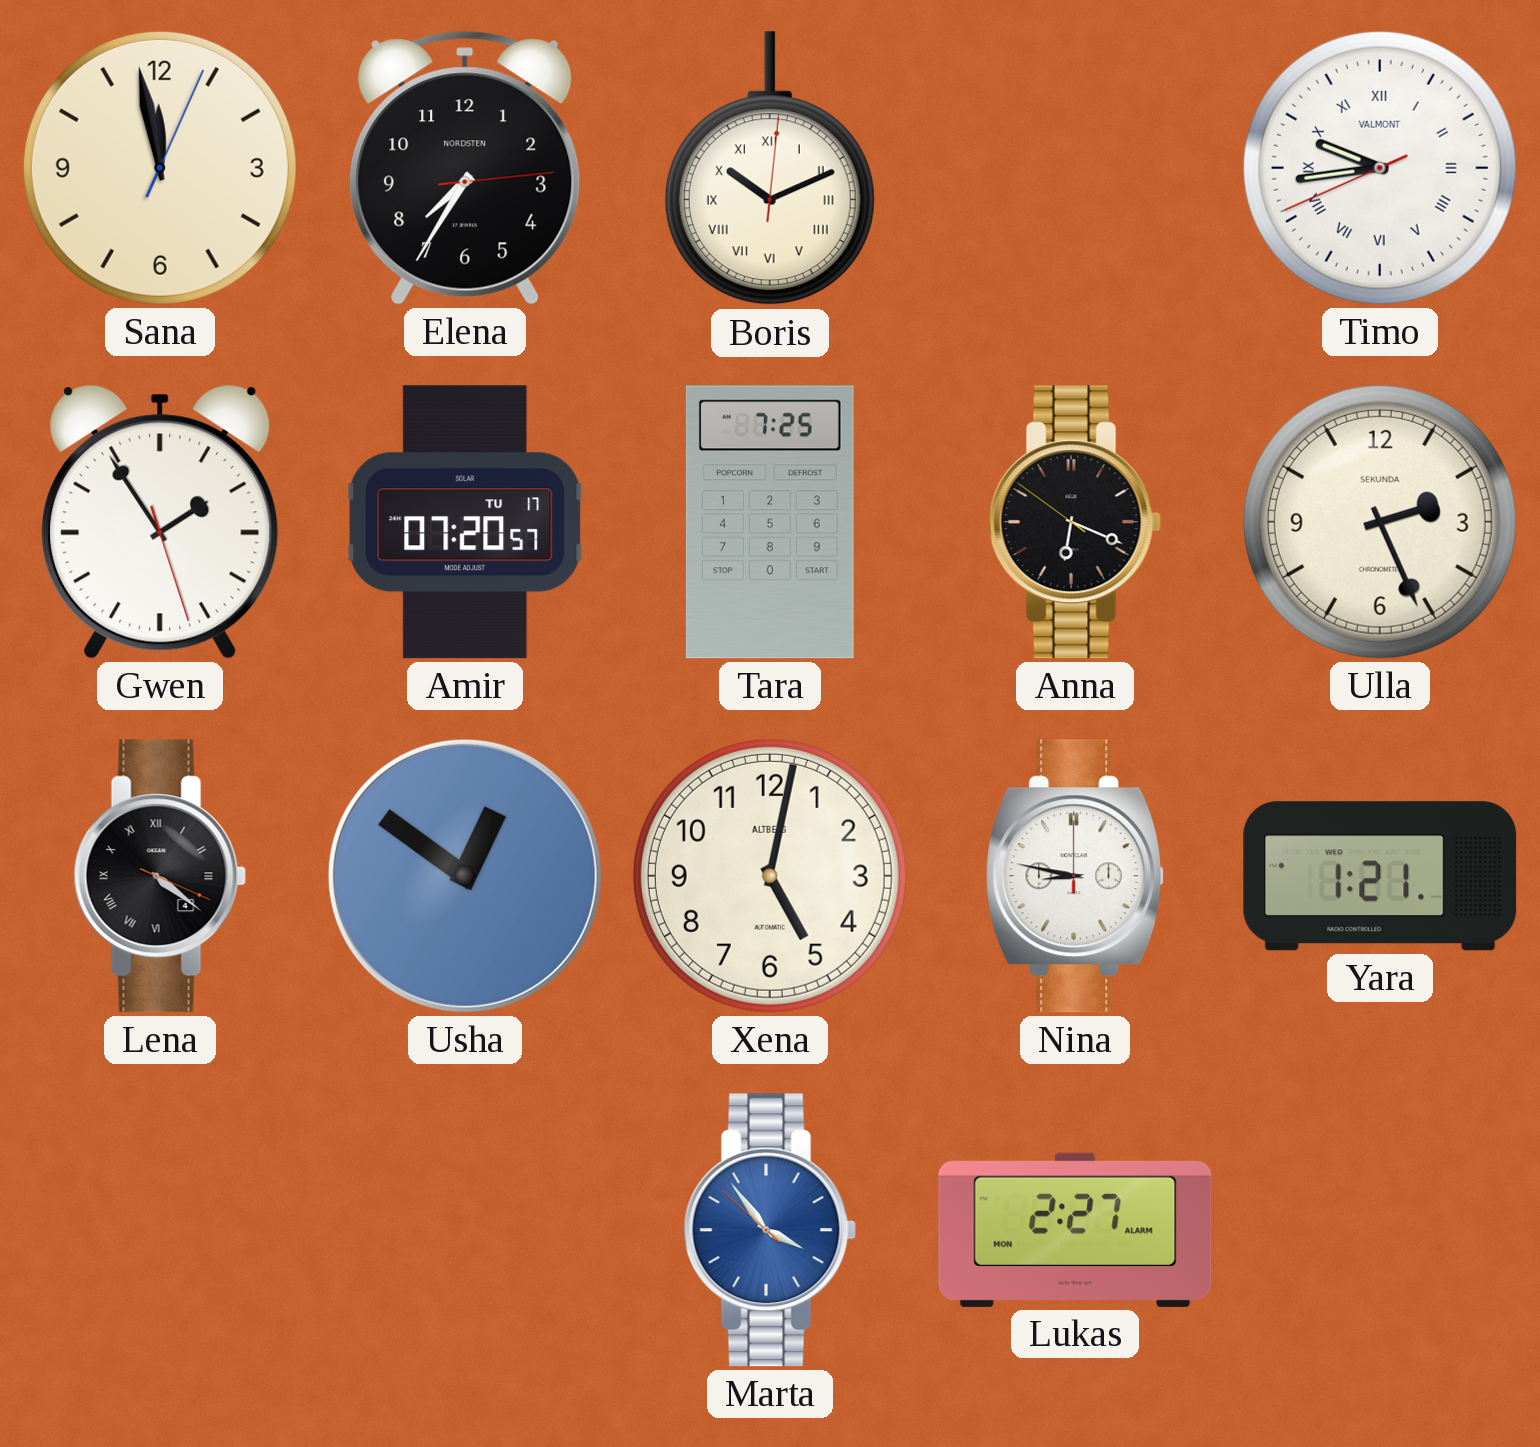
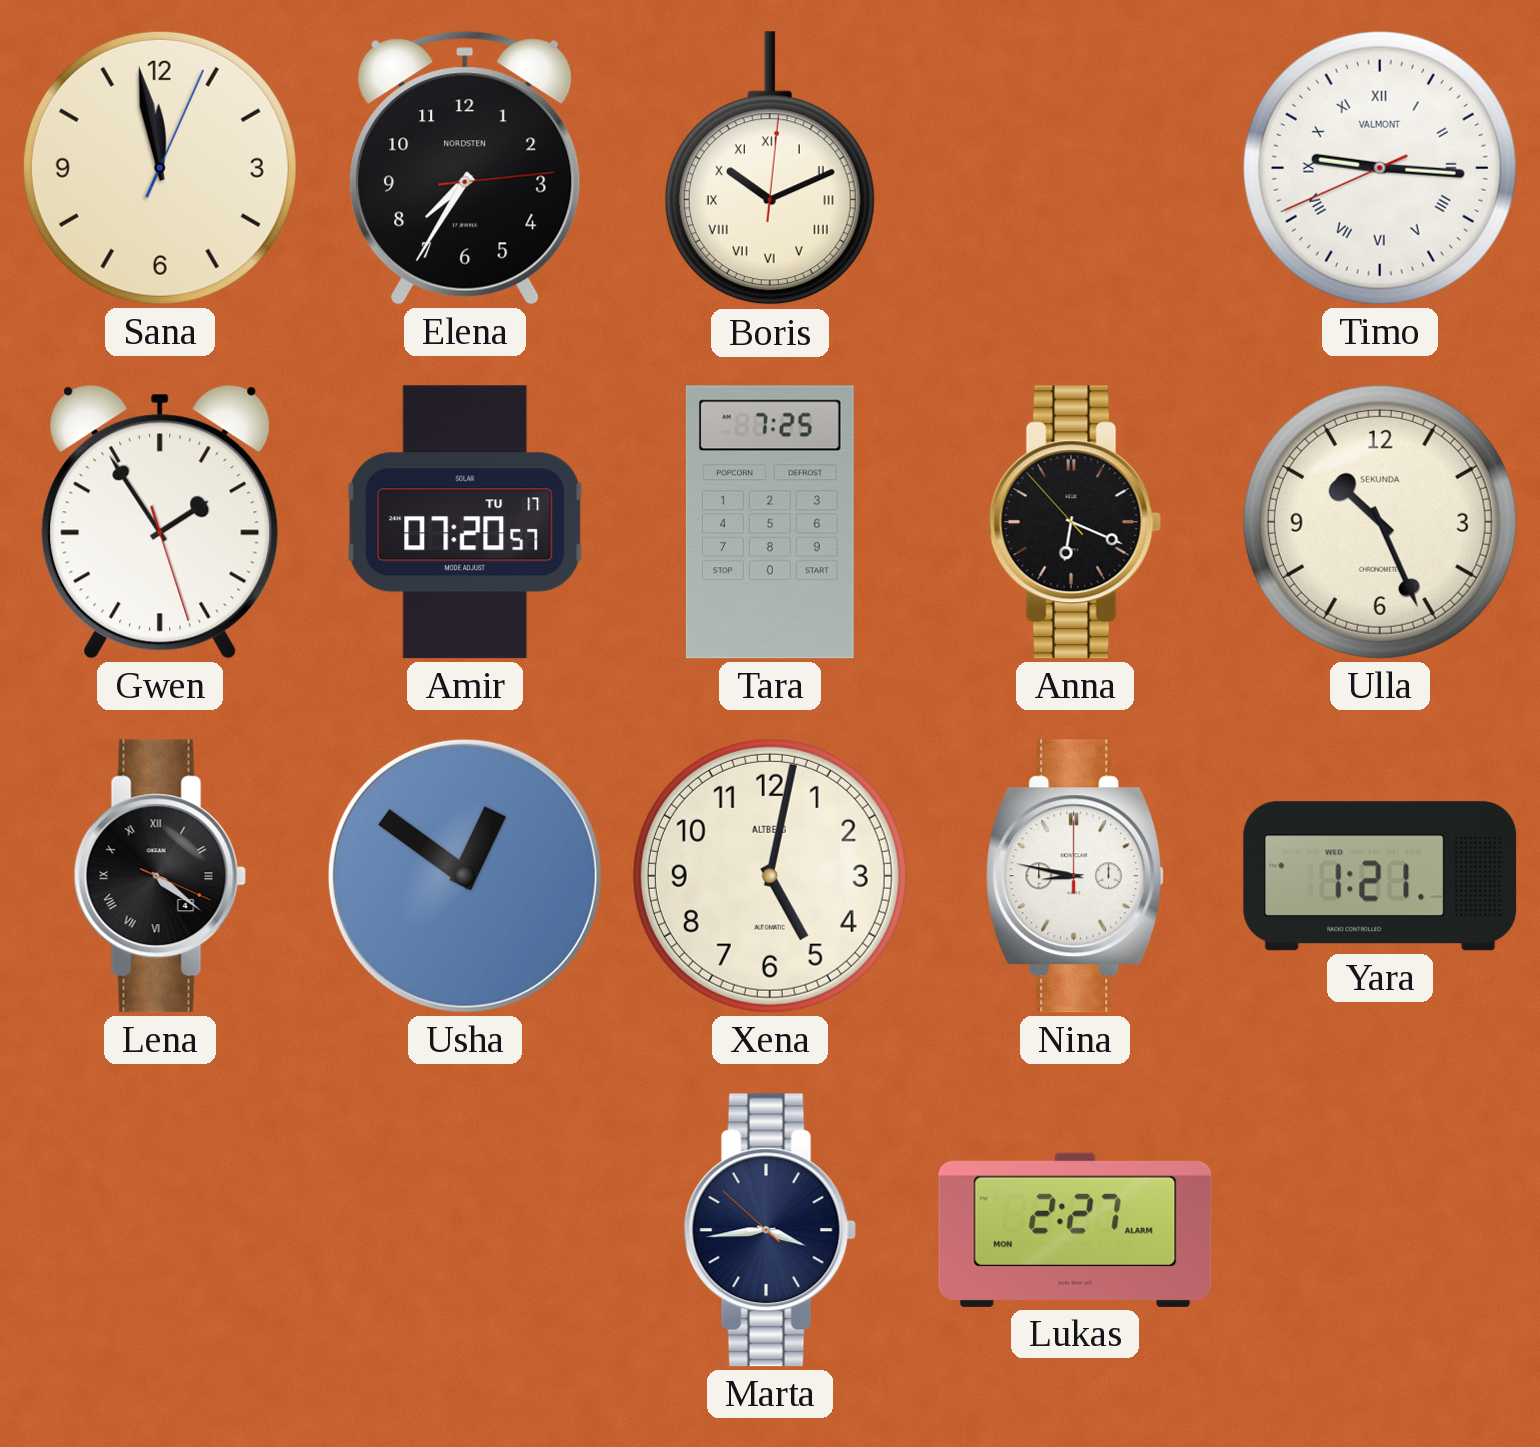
Timo: 9:43 -> 9:15 (1380, 168)
Anna: 6:18:51 -> 6:18:53 (1075, 522)
Ulla: 2:26 -> 10:26 (1380, 522)
Marta: 3:53 -> 3:43 (770, 1230)
Marta dial: blue -> navy (770, 1230)
